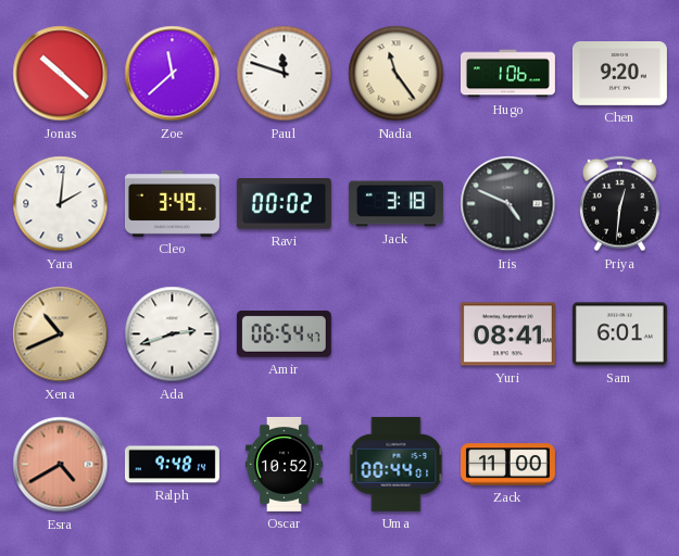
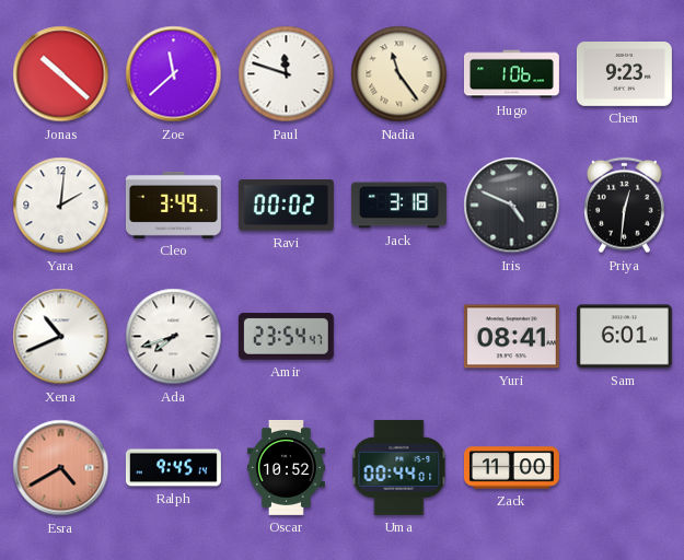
Chen: 9:20 -> 9:23 (624, 74)
Xena dial: champagne -> white (61, 337)
Ada: 2:42 -> 7:42 (174, 337)
Amir: 06:54 -> 23:54 (286, 337)
Ralph: 9:48 -> 9:45 (173, 468)
